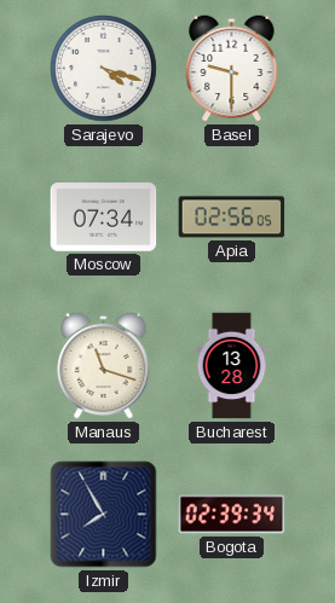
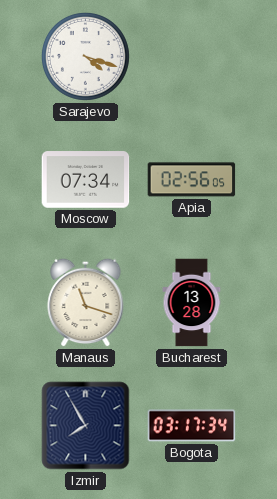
Basel: 9:30 -> none (232, 68)
Bogota: 02:39 -> 03:17 (192, 426)
